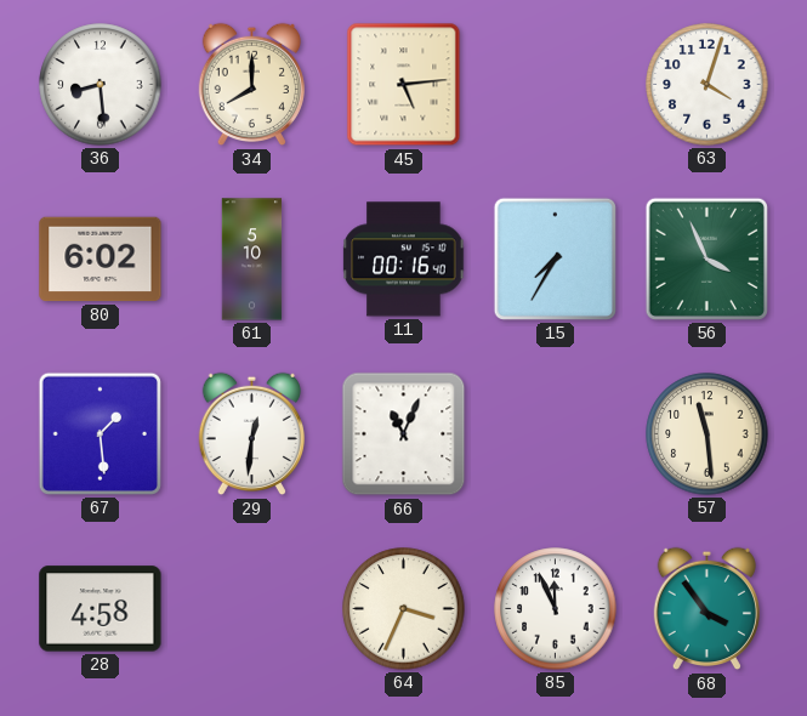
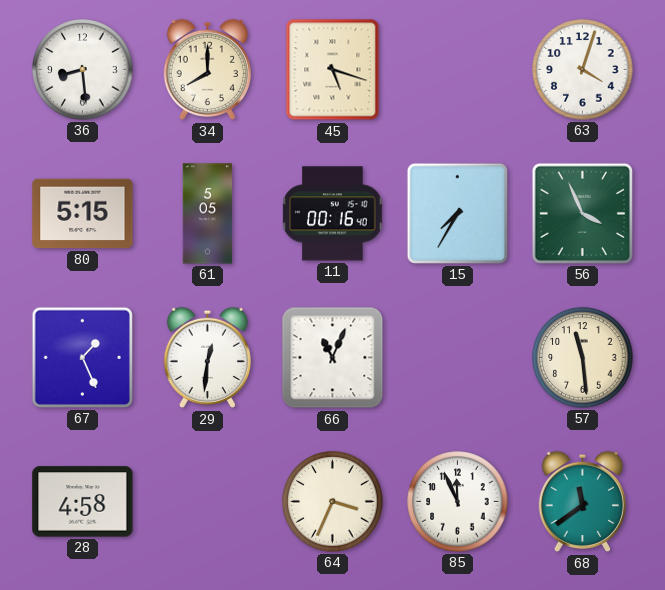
45: 5:14 -> 5:18 (333, 70)
80: 6:02 -> 5:15 (83, 214)
61: 5:10 -> 5:05 (208, 214)
67: 1:29 -> 1:26 (82, 357)
68: 3:54 -> 11:39 (582, 502)
